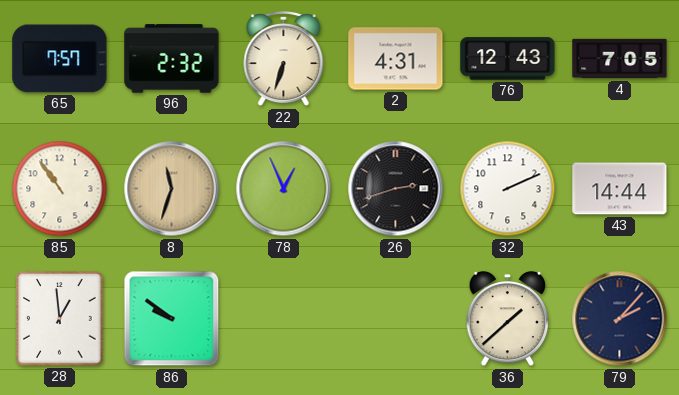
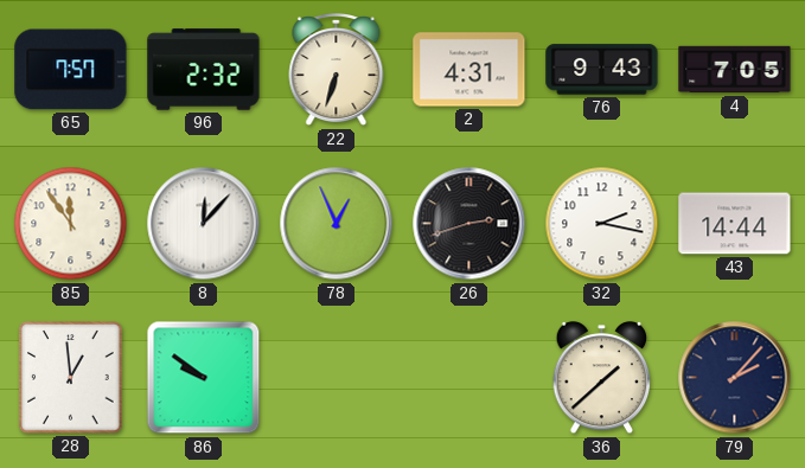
76: 12:43 -> 9:43 (602, 70)
85: 10:54 -> 11:54 (71, 224)
8: 11:33 -> 12:07 (204, 224)
8 dial: champagne -> white (204, 224)
32: 2:11 -> 2:17 (602, 224)
